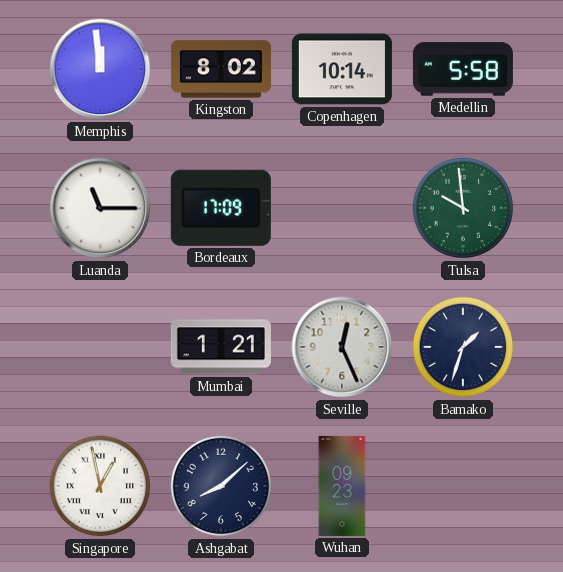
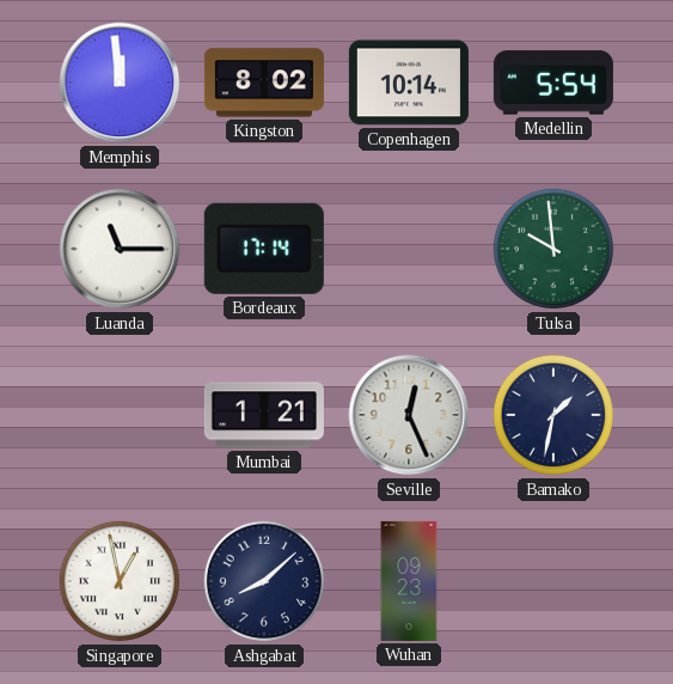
Medellin: 5:58 -> 5:54 (553, 83)
Bordeaux: 17:09 -> 17:14 (264, 249)
Bamako: 1:33 -> 1:32 (553, 415)
